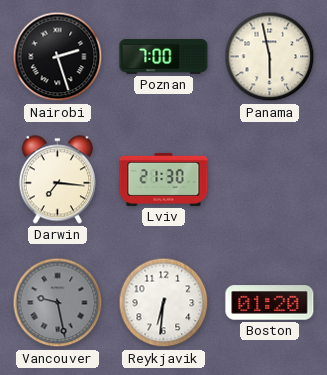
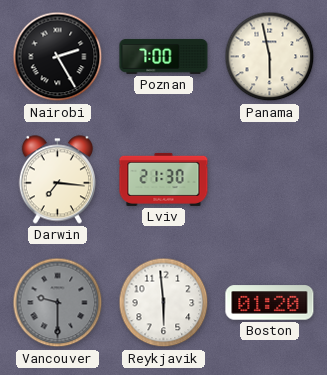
Nairobi: 2:27 -> 2:25 (58, 57)
Vancouver: 9:28 -> 9:30 (58, 303)
Reykjavik: 6:31 -> 5:59 (164, 303)
